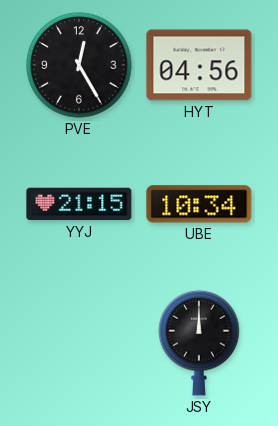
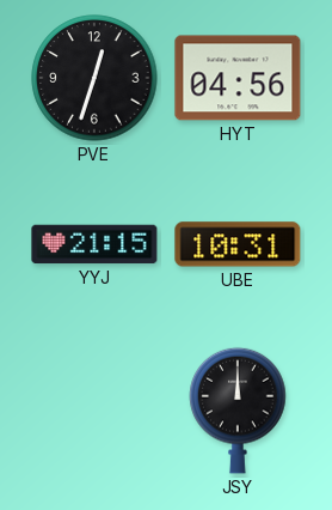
PVE: 12:25 -> 12:33 (94, 78)
UBE: 10:34 -> 10:31 (238, 244)
